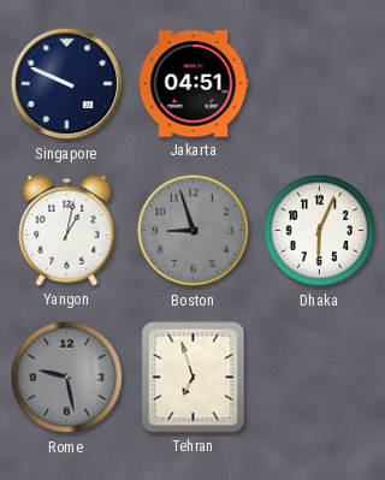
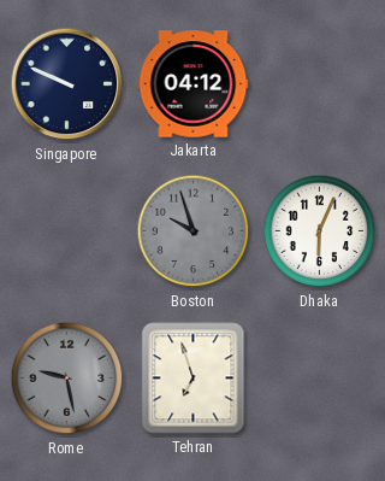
Jakarta: 04:51 -> 04:12 (194, 84)
Yangon: 1:02 -> none (67, 230)
Boston: 8:57 -> 9:57 (194, 231)
